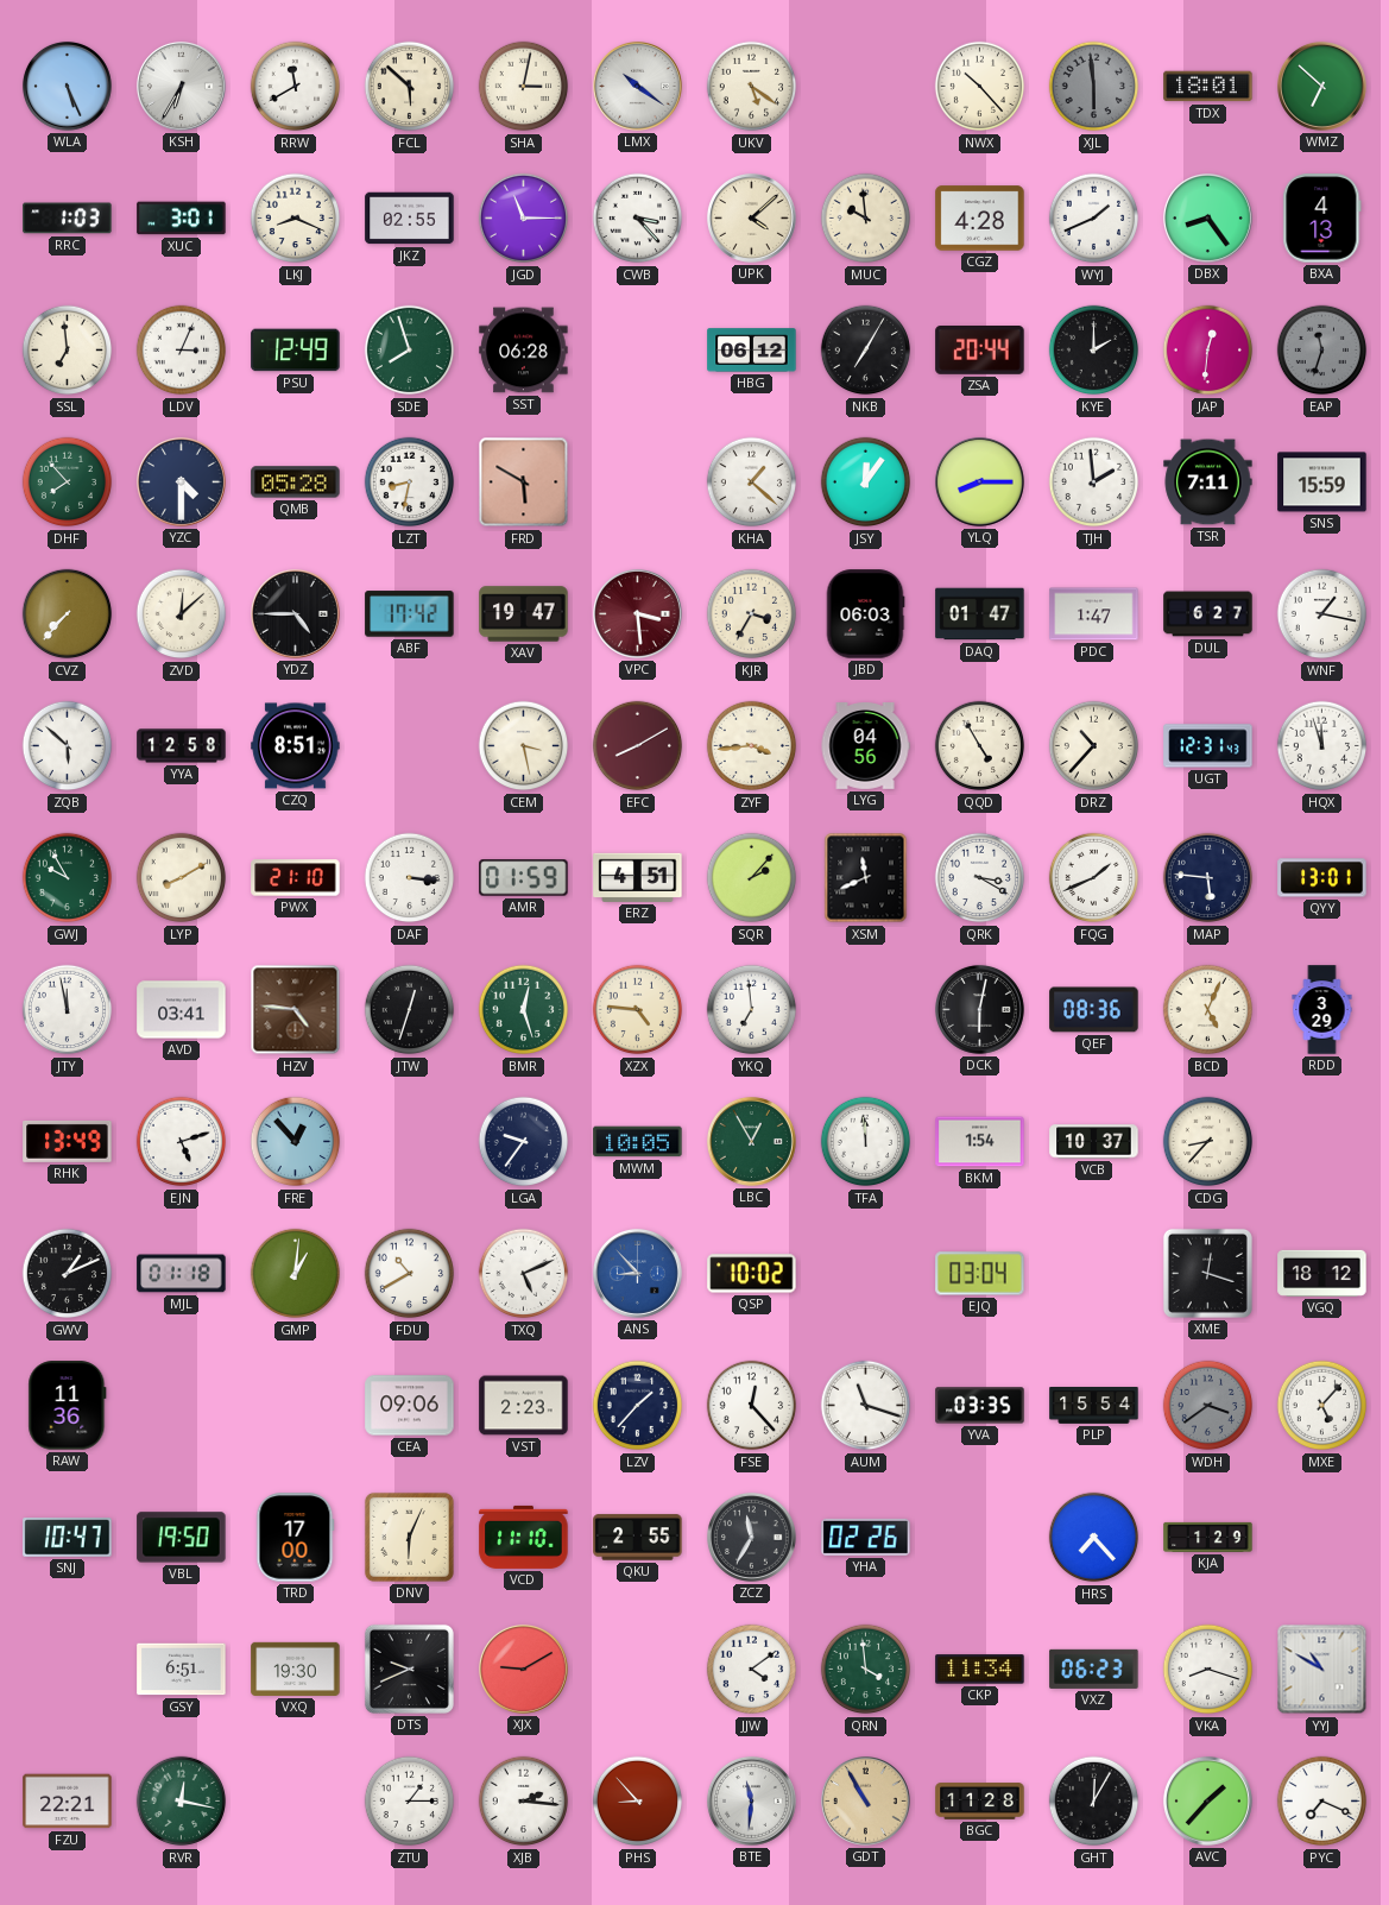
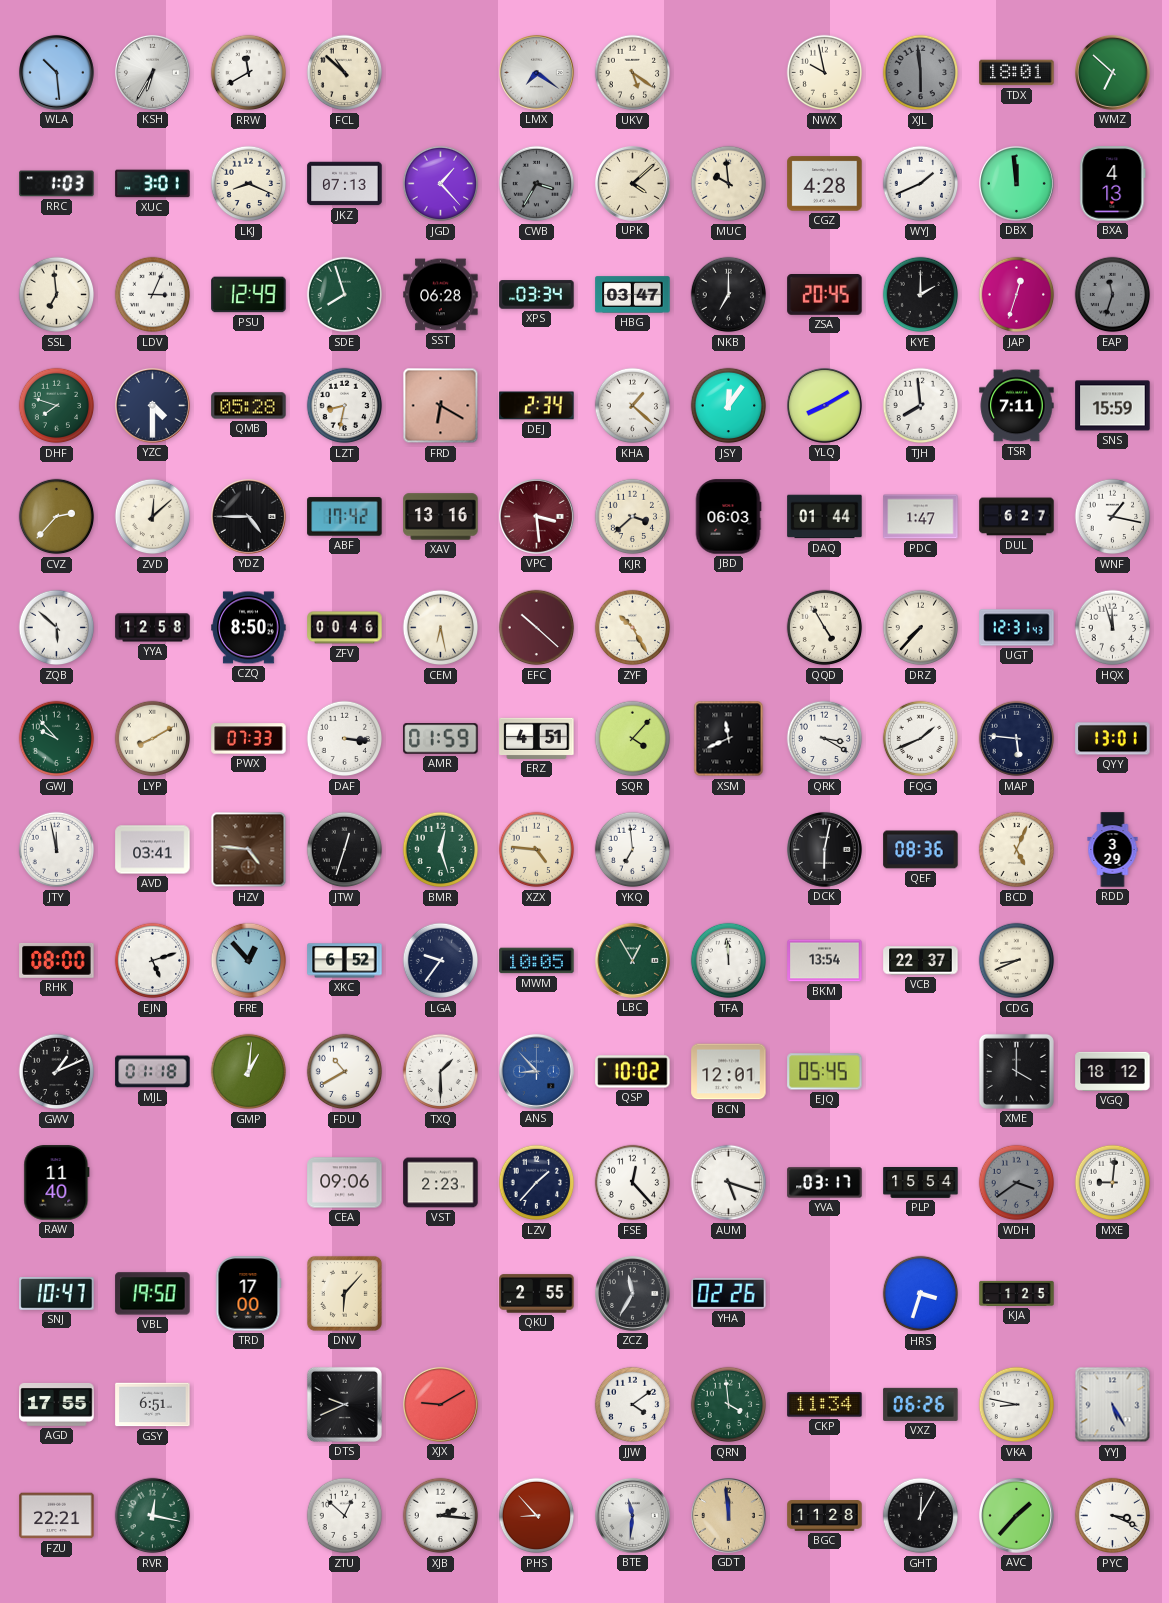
WLA: 5:26 -> 10:29 (56, 72)
FCL: 5:52 -> 10:52 (345, 73)
SHA: 3:02 -> none (524, 87)
LMX: 10:21 -> 7:21 (536, 72)
NWX: 10:23 -> 9:58 (825, 73)
JKZ: 02:55 -> 07:13 (345, 184)
JGD: 11:15 -> 1:23 (441, 184)
CWB: 3:23 -> 3:35 (537, 184)
CWB dial: white -> grey (537, 184)
DBX: 8:24 -> 11:59 (1016, 183)
XPS: none -> 03:34 (537, 295)
HBG: 06:12 -> 03:47 (633, 295)
NKB: 7:05 -> 7:00 (729, 295)
ZSA: 20:44 -> 20:45 (825, 295)
JAP: 12:31 -> 12:33 (1017, 295)
DHF: 7:53 -> 7:48 (57, 406)
FRD: 5:50 -> 6:20 (441, 406)
DEJ: none -> 2:34 (537, 406)
YLQ: 8:15 -> 8:10 (824, 405)
TJH: 1:59 -> 7:59 (921, 406)
CVZ: 7:37 -> 2:37 (57, 517)
XAV: 19:47 -> 13:16 (441, 517)
KJR: 3:35 -> 3:38 (633, 517)
DAQ: 01:47 -> 01:44 (825, 517)
CZQ: 8:51 -> 8:50 (249, 628)
ZFV: none -> 00:46 (345, 628)
CEM: 3:28 -> 6:28 (441, 628)
EFC: 8:10 -> 10:22 (537, 628)
ZYF: 3:44 -> 10:25 (633, 628)
LYG: 04:56 -> none (865, 746)
DRZ: 10:37 -> 7:37 (921, 628)
GWJ: 9:55 -> 9:53 (57, 739)
PWX: 21:10 -> 07:33 (249, 739)
SQR: 2:07 -> 4:07 (633, 739)
RHK: 13:49 -> 08:00 (57, 960)
XKC: none -> 6:52 (345, 961)
BKM: 1:54 -> 13:54 (825, 961)
VCB: 10:37 -> 22:37 (921, 961)
CDG: 8:37 -> 8:41 (1017, 961)
TXQ: 5:11 -> 1:30 (441, 1072)
BCN: none -> 12:01 (729, 1072)
EJQ: 03:04 -> 05:45 (825, 1072)
XME: 12:18 -> 4:00 (1016, 1071)
RAW: 11:36 -> 11:40 (57, 1183)
AUM: 11:18 -> 5:18 (729, 1183)
YVA: 03:35 -> 03:17 (825, 1183)
MXE: 5:07 -> 9:01 (1113, 1183)
DNV: 6:04 -> 6:07 (344, 1293)
VCD: 11:10 -> none (524, 1537)
HRS: 7:23 -> 3:33 (921, 1294)
KJA: 1:29 -> 1:25 (1017, 1293)
AGD: none -> 17:55 (57, 1404)
VXQ: 19:30 -> none (296, 1669)
VXZ: 06:23 -> 06:26 (921, 1404)
VKA: 8:18 -> 8:47 (1017, 1405)
YYJ: 10:50 -> 5:25 (1113, 1405)
ZTU: 1:15 -> 12:52 (345, 1516)
GDT: 10:55 -> 11:59 (728, 1515)
PYC: 7:19 -> 3:19 (1113, 1516)
